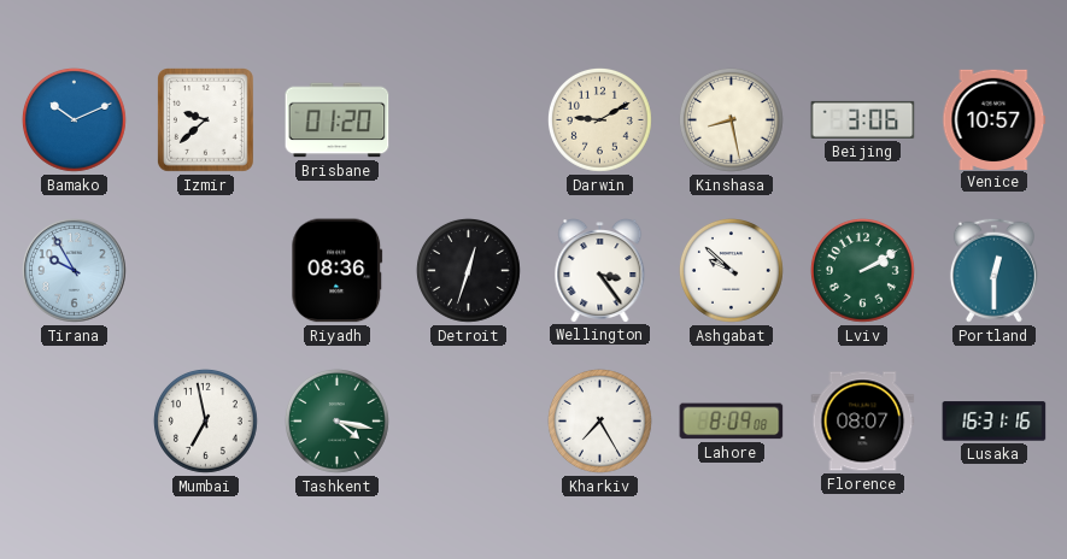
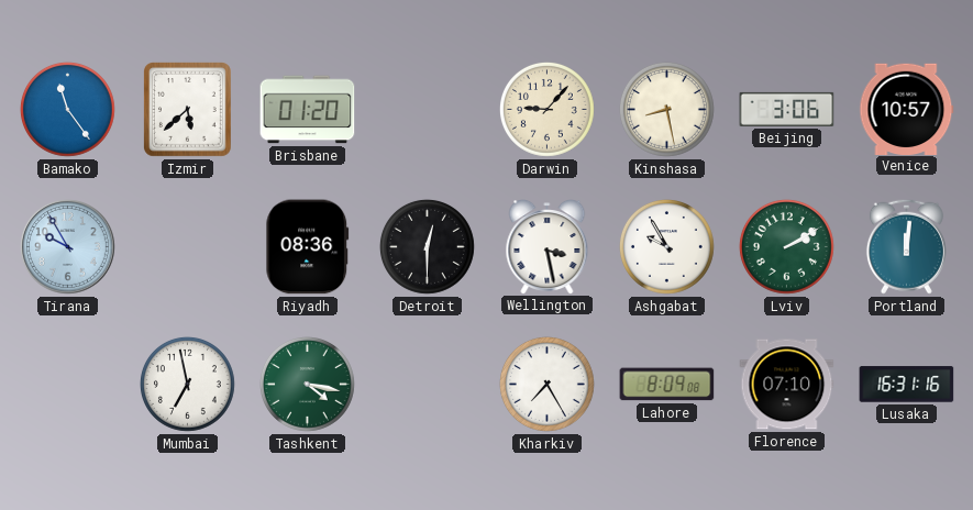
Bamako: 10:11 -> 11:24 (67, 109)
Izmir: 9:38 -> 5:38 (188, 110)
Darwin: 9:10 -> 9:07 (546, 109)
Detroit: 12:33 -> 12:30 (427, 246)
Wellington: 3:24 -> 3:28 (548, 247)
Ashgabat: 9:52 -> 9:55 (666, 246)
Portland: 12:30 -> 12:01 (906, 246)
Florence: 08:07 -> 07:10 (787, 385)
